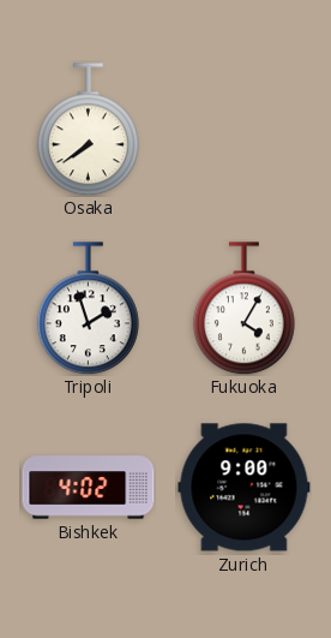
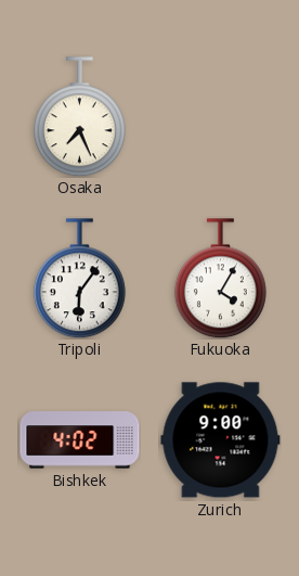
Osaka: 7:39 -> 7:26 (79, 117)
Tripoli: 1:57 -> 6:06 (79, 279)
